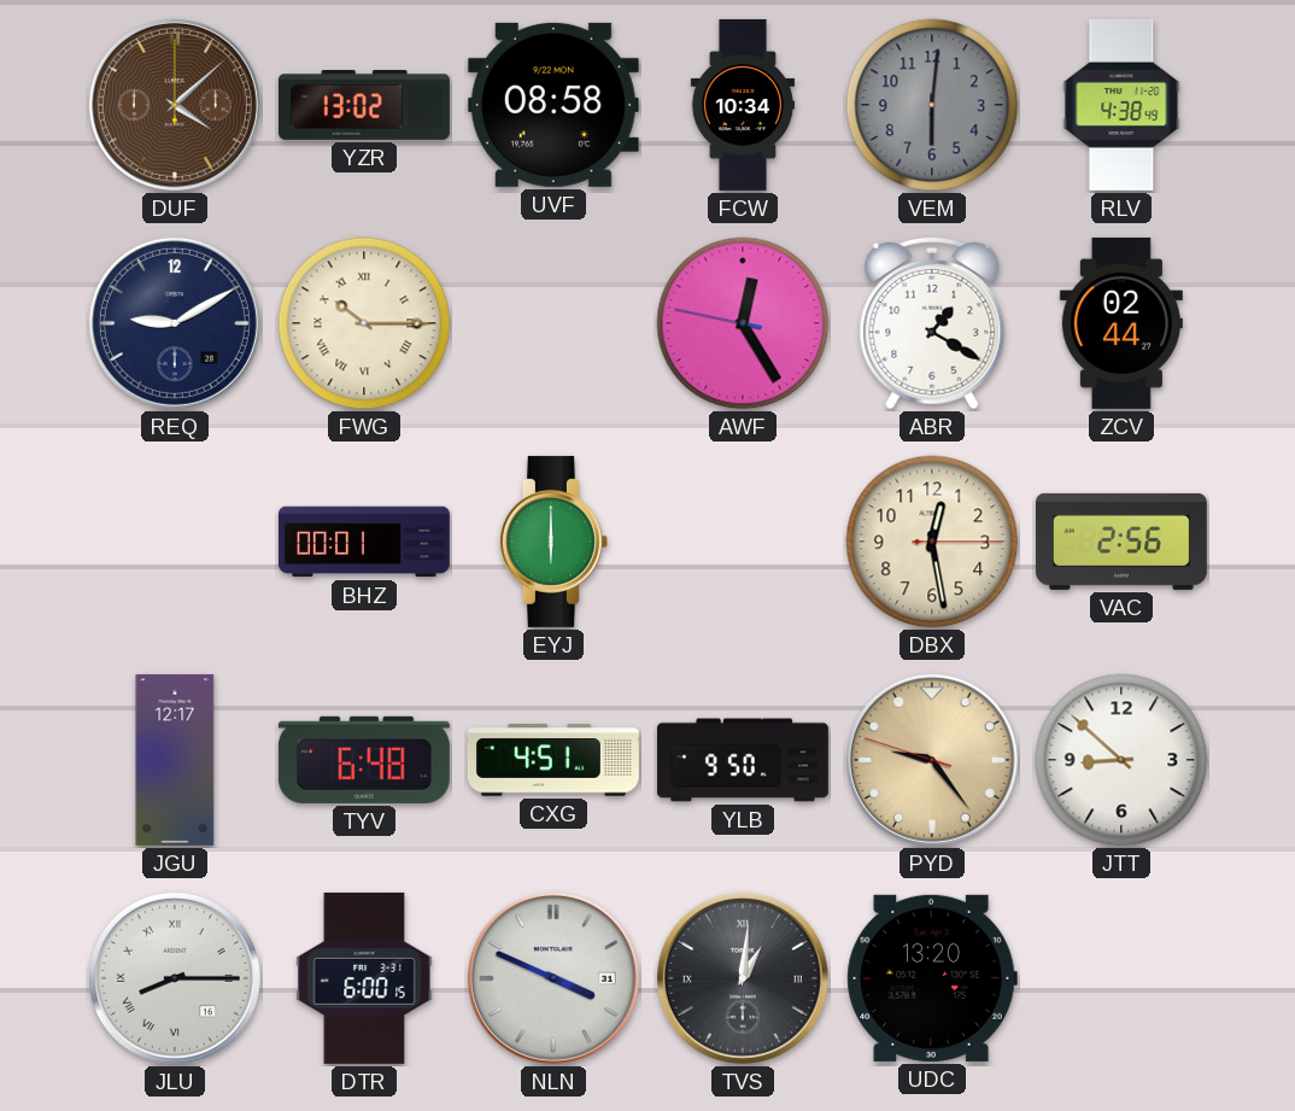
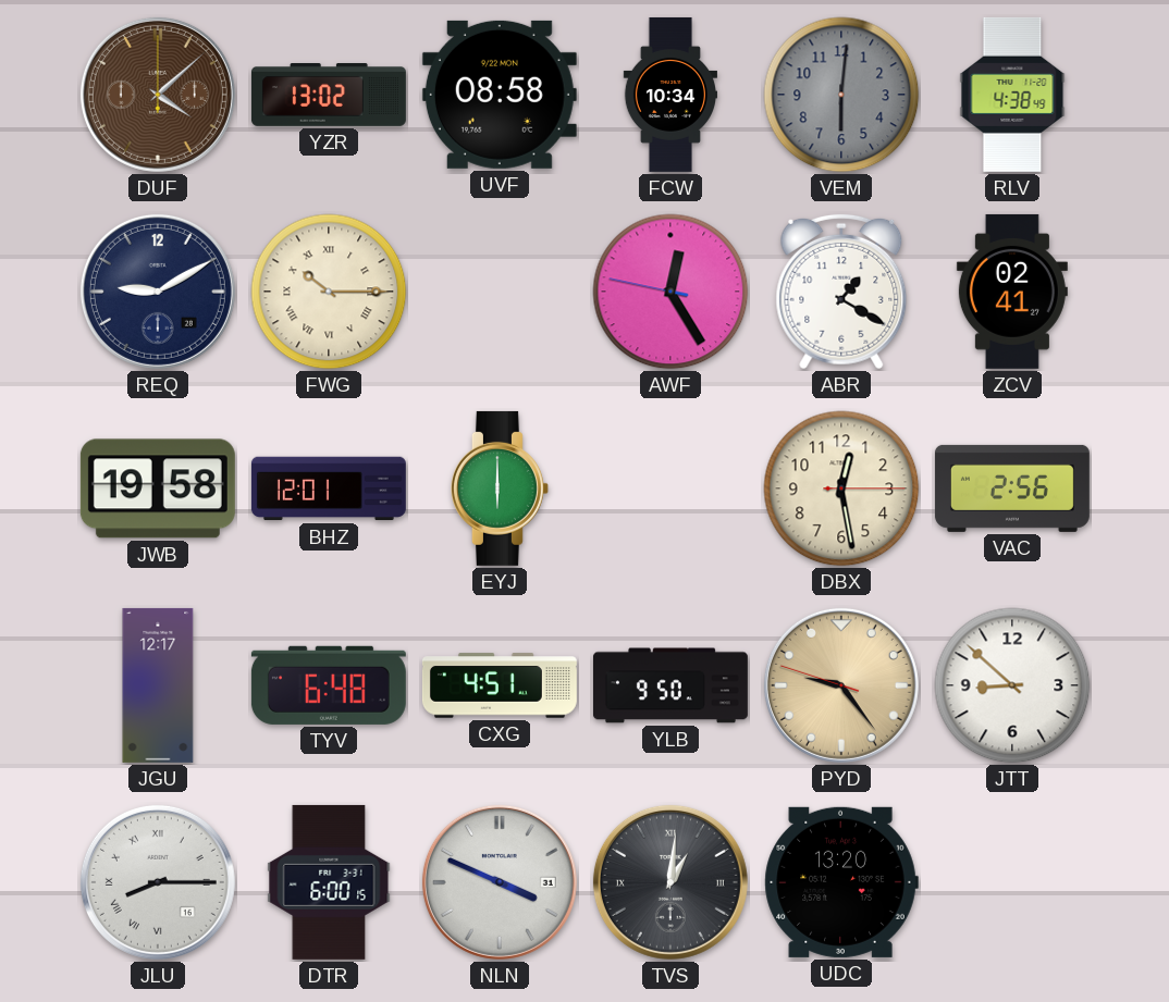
ZCV: 02:44 -> 02:41 (1012, 292)
JWB: none -> 19:58 (158, 488)
BHZ: 00:01 -> 12:01 (329, 488)
